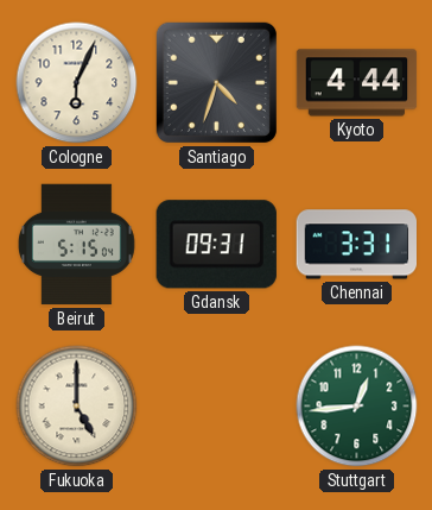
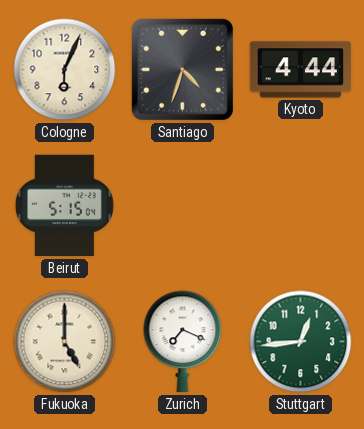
Gdansk: 09:31 -> none (216, 245)
Chennai: 3:31 -> none (356, 245)
Zurich: none -> 7:19 (183, 342)
